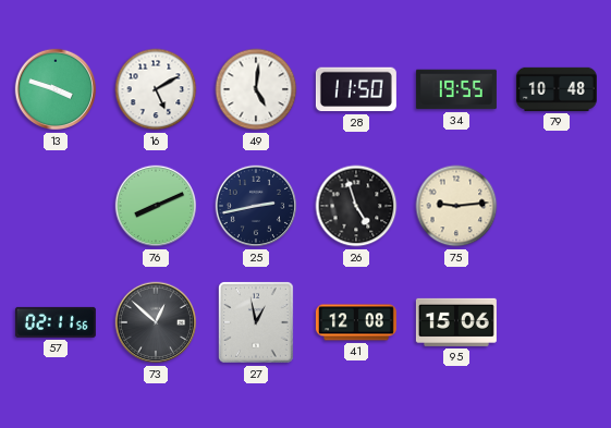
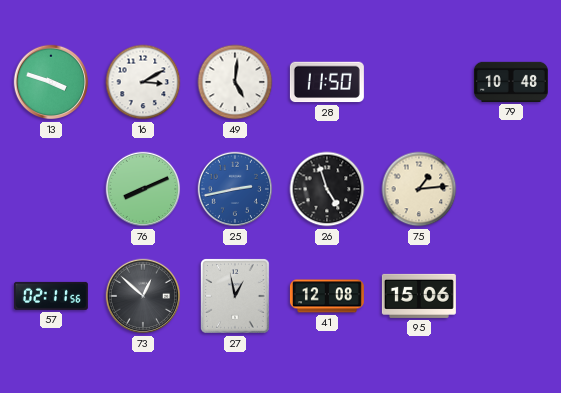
16: 5:10 -> 3:10 (143, 82)
34: 19:55 -> none (456, 89)
25 dial: navy -> blue (235, 189)
75: 9:14 -> 1:14 (419, 189)
